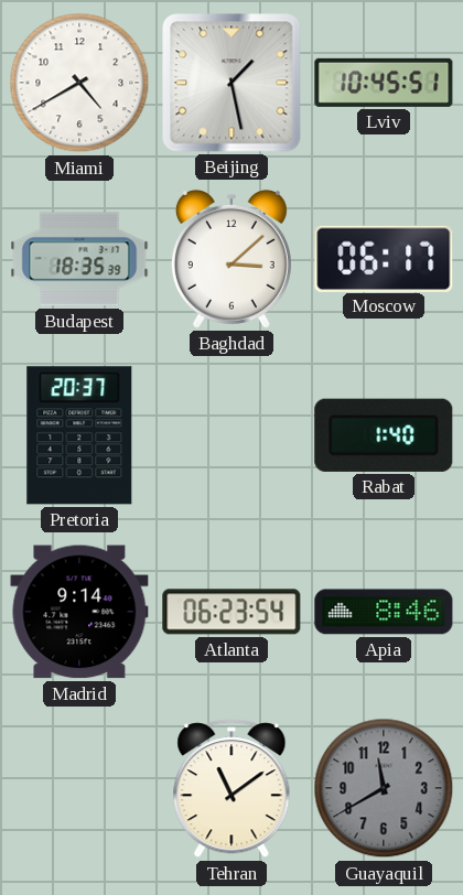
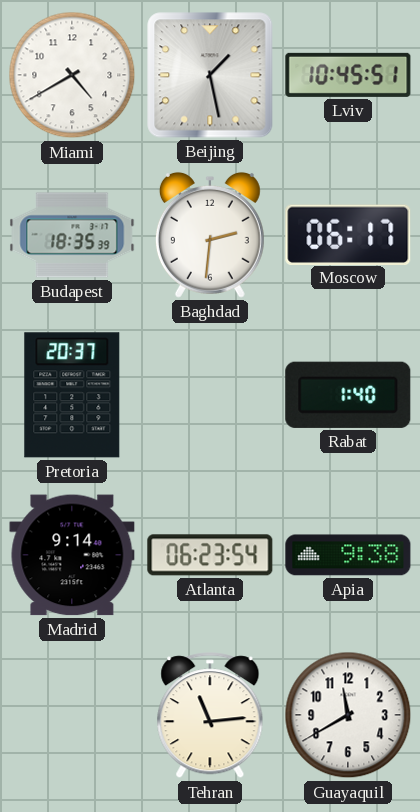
Baghdad: 3:08 -> 2:31 (210, 235)
Apia: 8:46 -> 9:38 (348, 555)
Tehran: 11:09 -> 11:14 (210, 716)
Guayaquil dial: grey -> white (348, 715)
